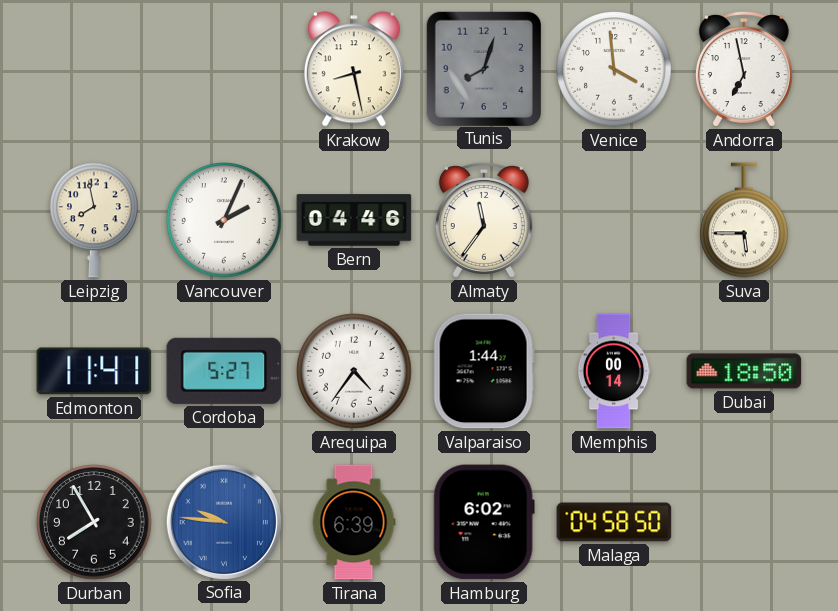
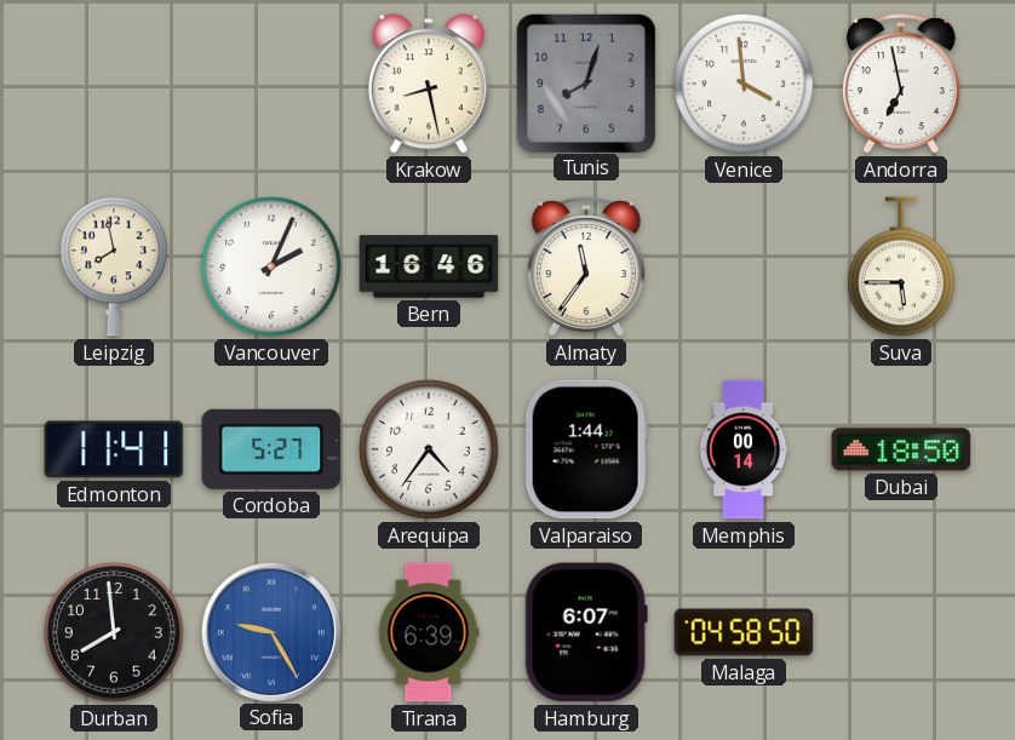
Bern: 04:46 -> 16:46 (429, 266)
Durban: 7:55 -> 7:59 (114, 632)
Sofia: 9:46 -> 9:25 (270, 631)
Hamburg: 6:02 -> 6:07 (586, 632)
